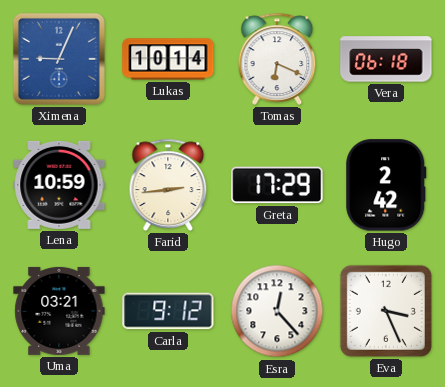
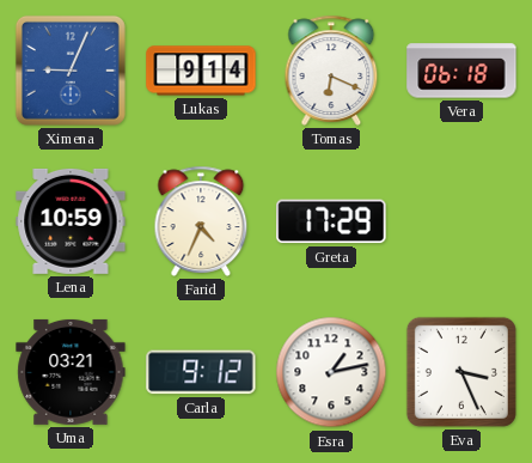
Lukas: 10:14 -> 9:14 (201, 71)
Farid: 2:44 -> 4:34 (201, 221)
Hugo: 2:42 -> none (386, 185)
Esra: 12:23 -> 1:13 (331, 372)
